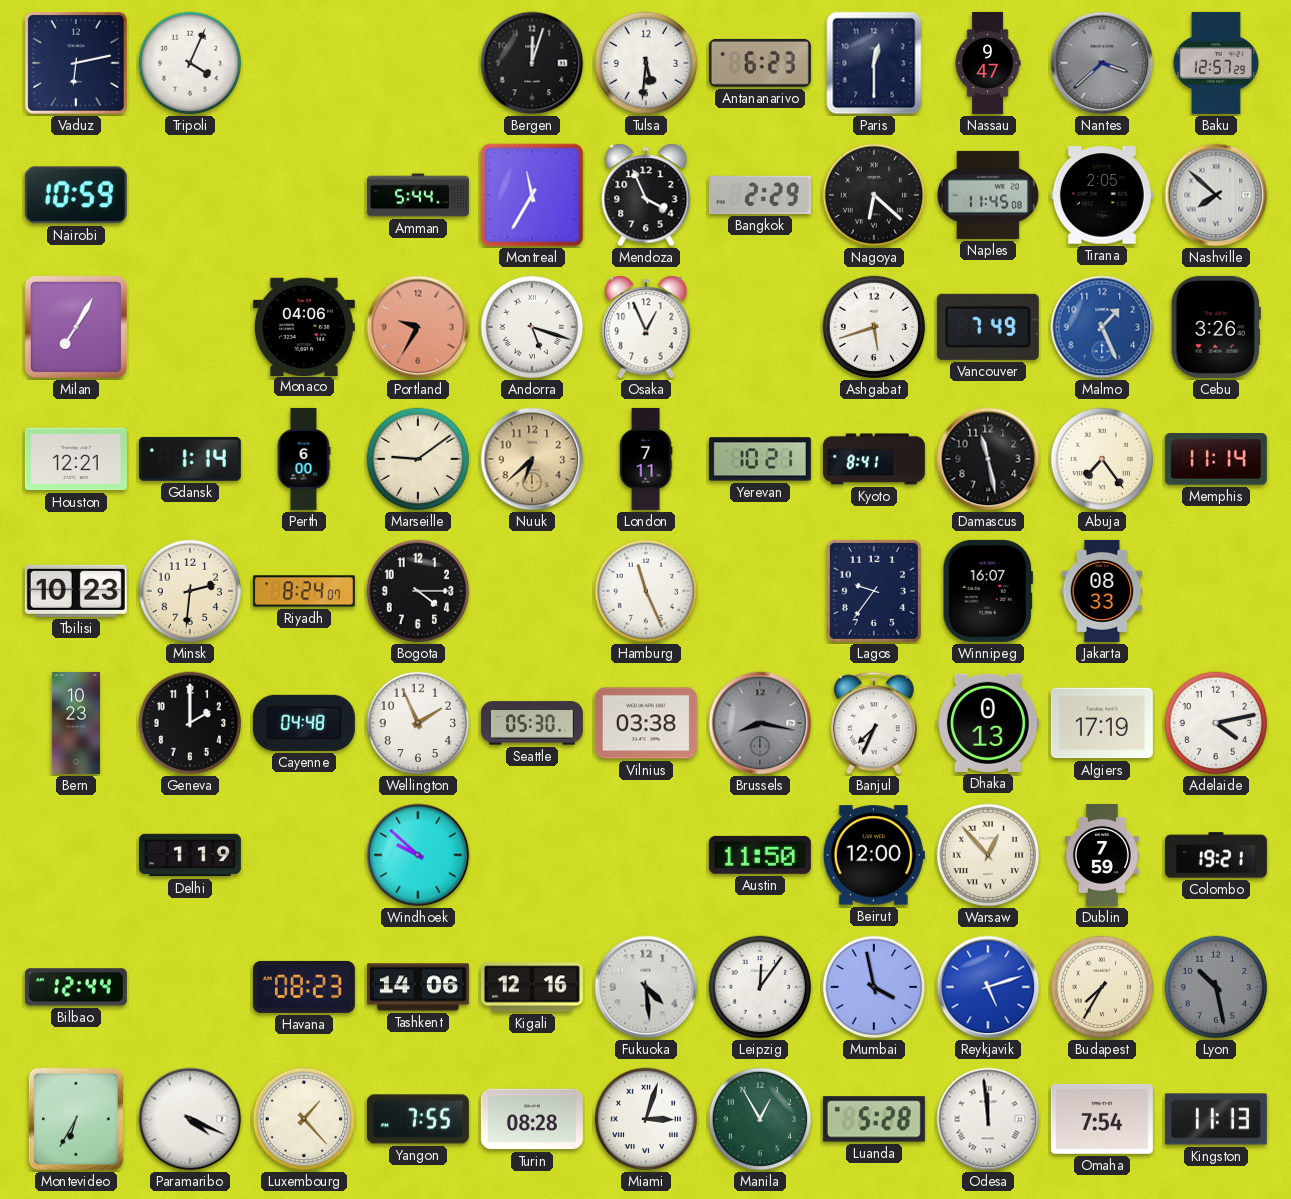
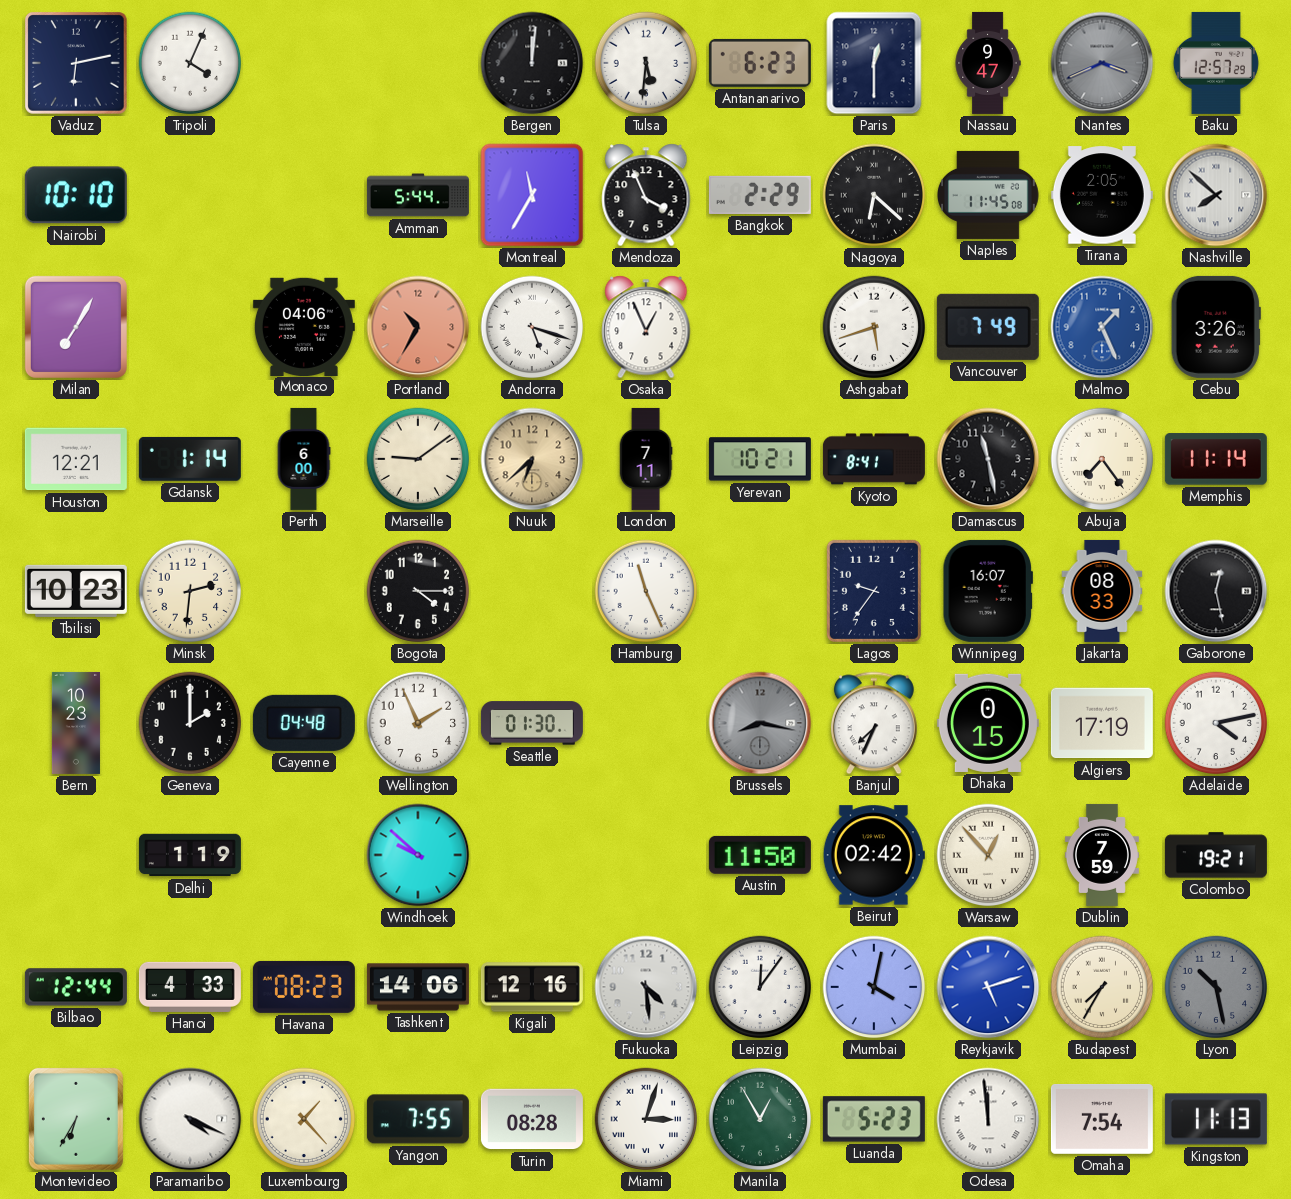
Bergen: 12:03 -> 12:01 (532, 63)
Nantes: 3:38 -> 3:41 (1102, 63)
Nairobi: 10:59 -> 10:10 (76, 195)
Portland: 9:35 -> 10:35 (418, 327)
Riyadh: 8:24 -> none (304, 591)
Gaborone: none -> 12:28 (1216, 591)
Seattle: 05:30 -> 01:30 (532, 723)
Vilnius: 03:38 -> none (646, 723)
Dhaka: 0:13 -> 0:15 (988, 723)
Beirut: 12:00 -> 02:42 (874, 855)
Hanoi: none -> 4:33 (190, 987)
Mumbai: 3:58 -> 4:02 (874, 987)
Luanda: 5:28 -> 5:23 (874, 1119)
